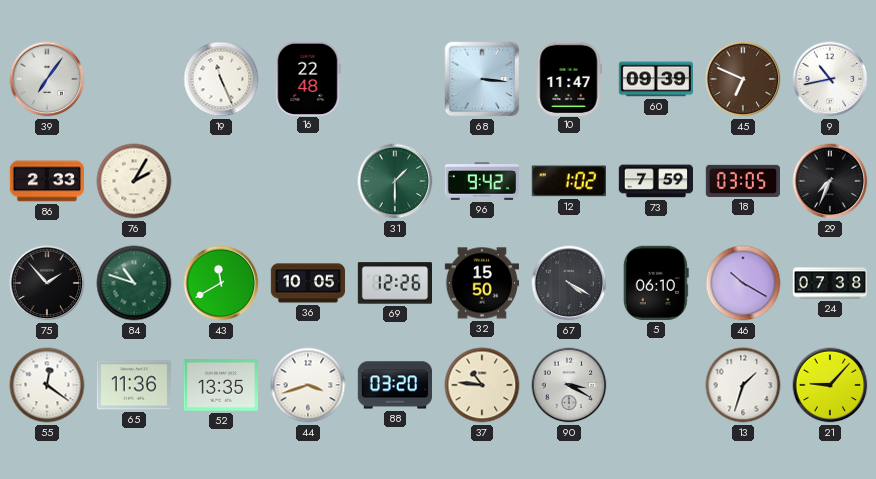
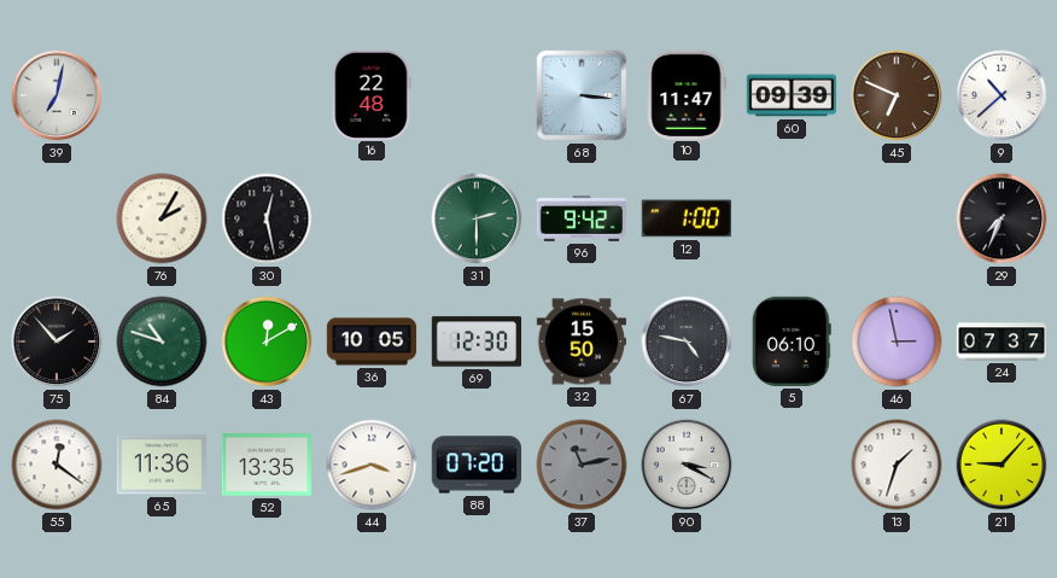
39: 7:06 -> 7:02 (57, 95)
19: 11:26 -> none (221, 79)
9: 10:43 -> 10:38 (1001, 95)
86: 2:33 -> none (47, 181)
30: none -> 12:28 (267, 218)
31: 1:30 -> 2:30 (477, 218)
12: 1:02 -> 1:00 (687, 218)
73: 7:59 -> none (656, 181)
18: 03:05 -> none (742, 181)
43: 11:40 -> 12:10 (267, 341)
69: 12:26 -> 12:30 (475, 341)
67: 4:20 -> 4:47 (687, 341)
46: 10:20 -> 2:58 (897, 341)
24: 07:38 -> 07:37 (1001, 341)
88: 03:20 -> 07:20 (475, 465)
37: 10:46 -> 11:13 (582, 465)
37 dial: cream -> grey (582, 465)
